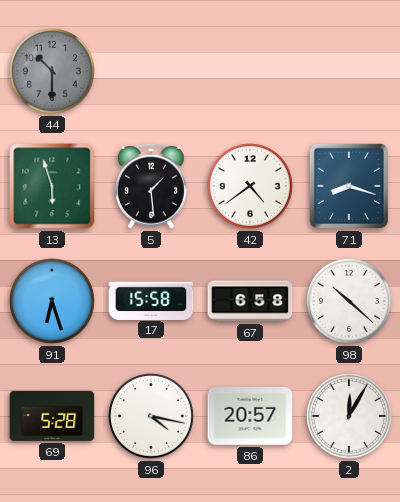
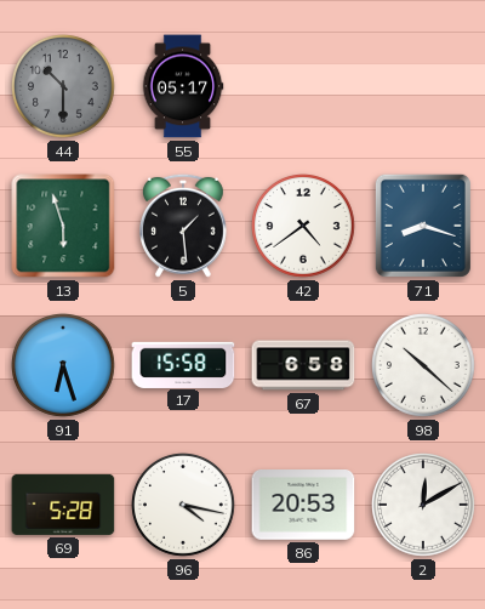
55: none -> 05:17 (183, 86)
86: 20:57 -> 20:53 (303, 506)
2: 12:05 -> 12:10 (424, 506)
